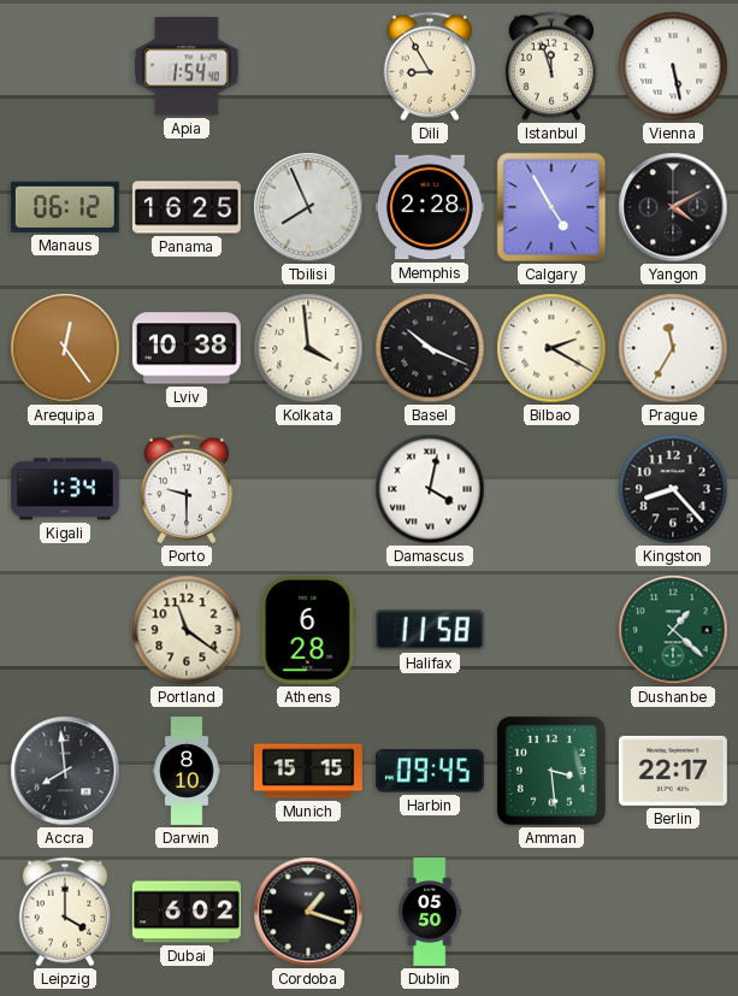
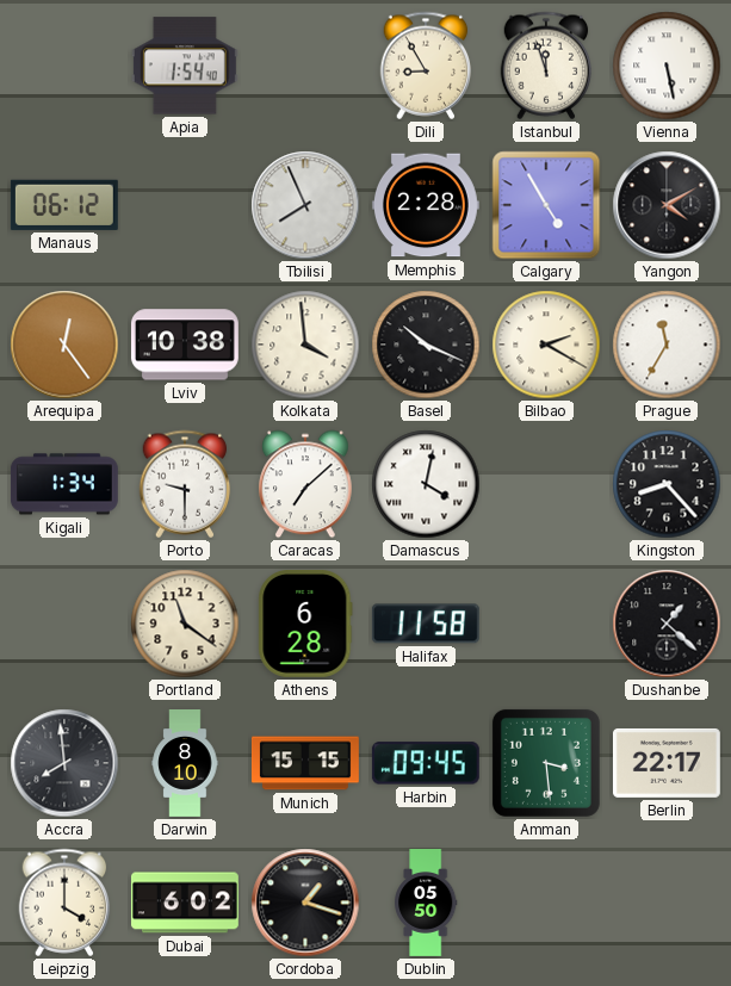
Panama: 16:25 -> none (187, 207)
Caracas: none -> 7:08 (306, 484)
Dushanbe dial: green -> black (667, 624)
